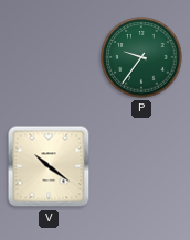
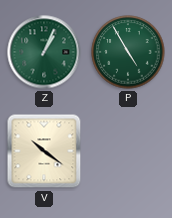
Z: none -> 1:04 (44, 52)
P: 9:36 -> 4:55 (128, 52)
